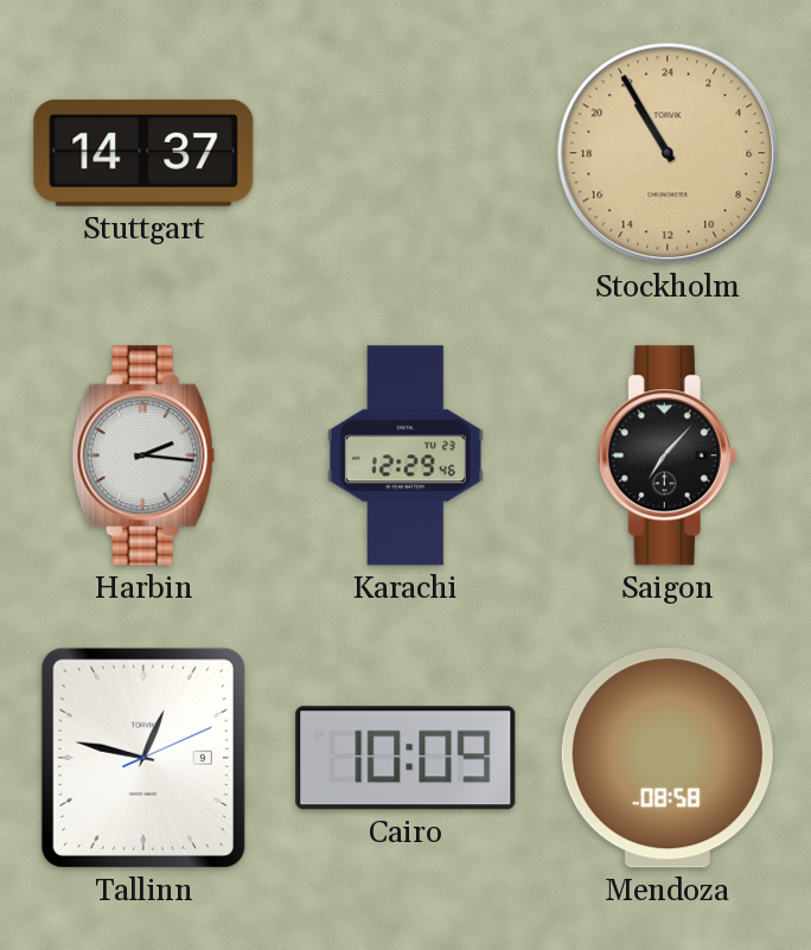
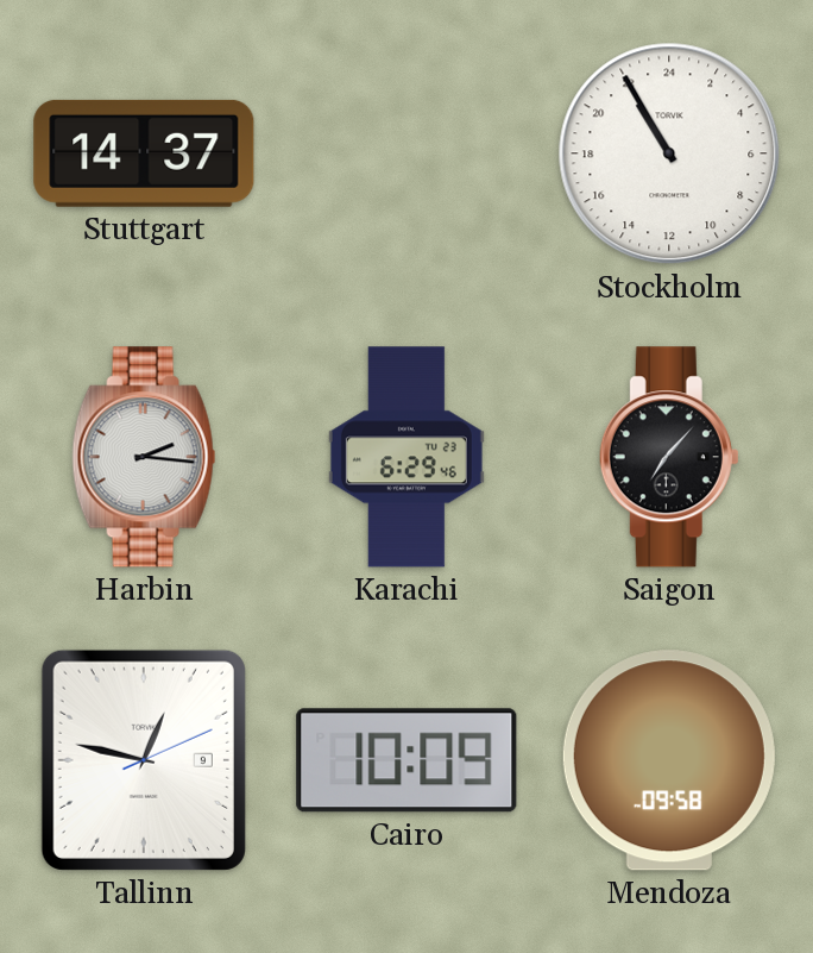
Stockholm dial: champagne -> white (669, 153)
Karachi: 12:29 -> 6:29 (406, 457)
Mendoza: 08:58 -> 09:58 (669, 760)
